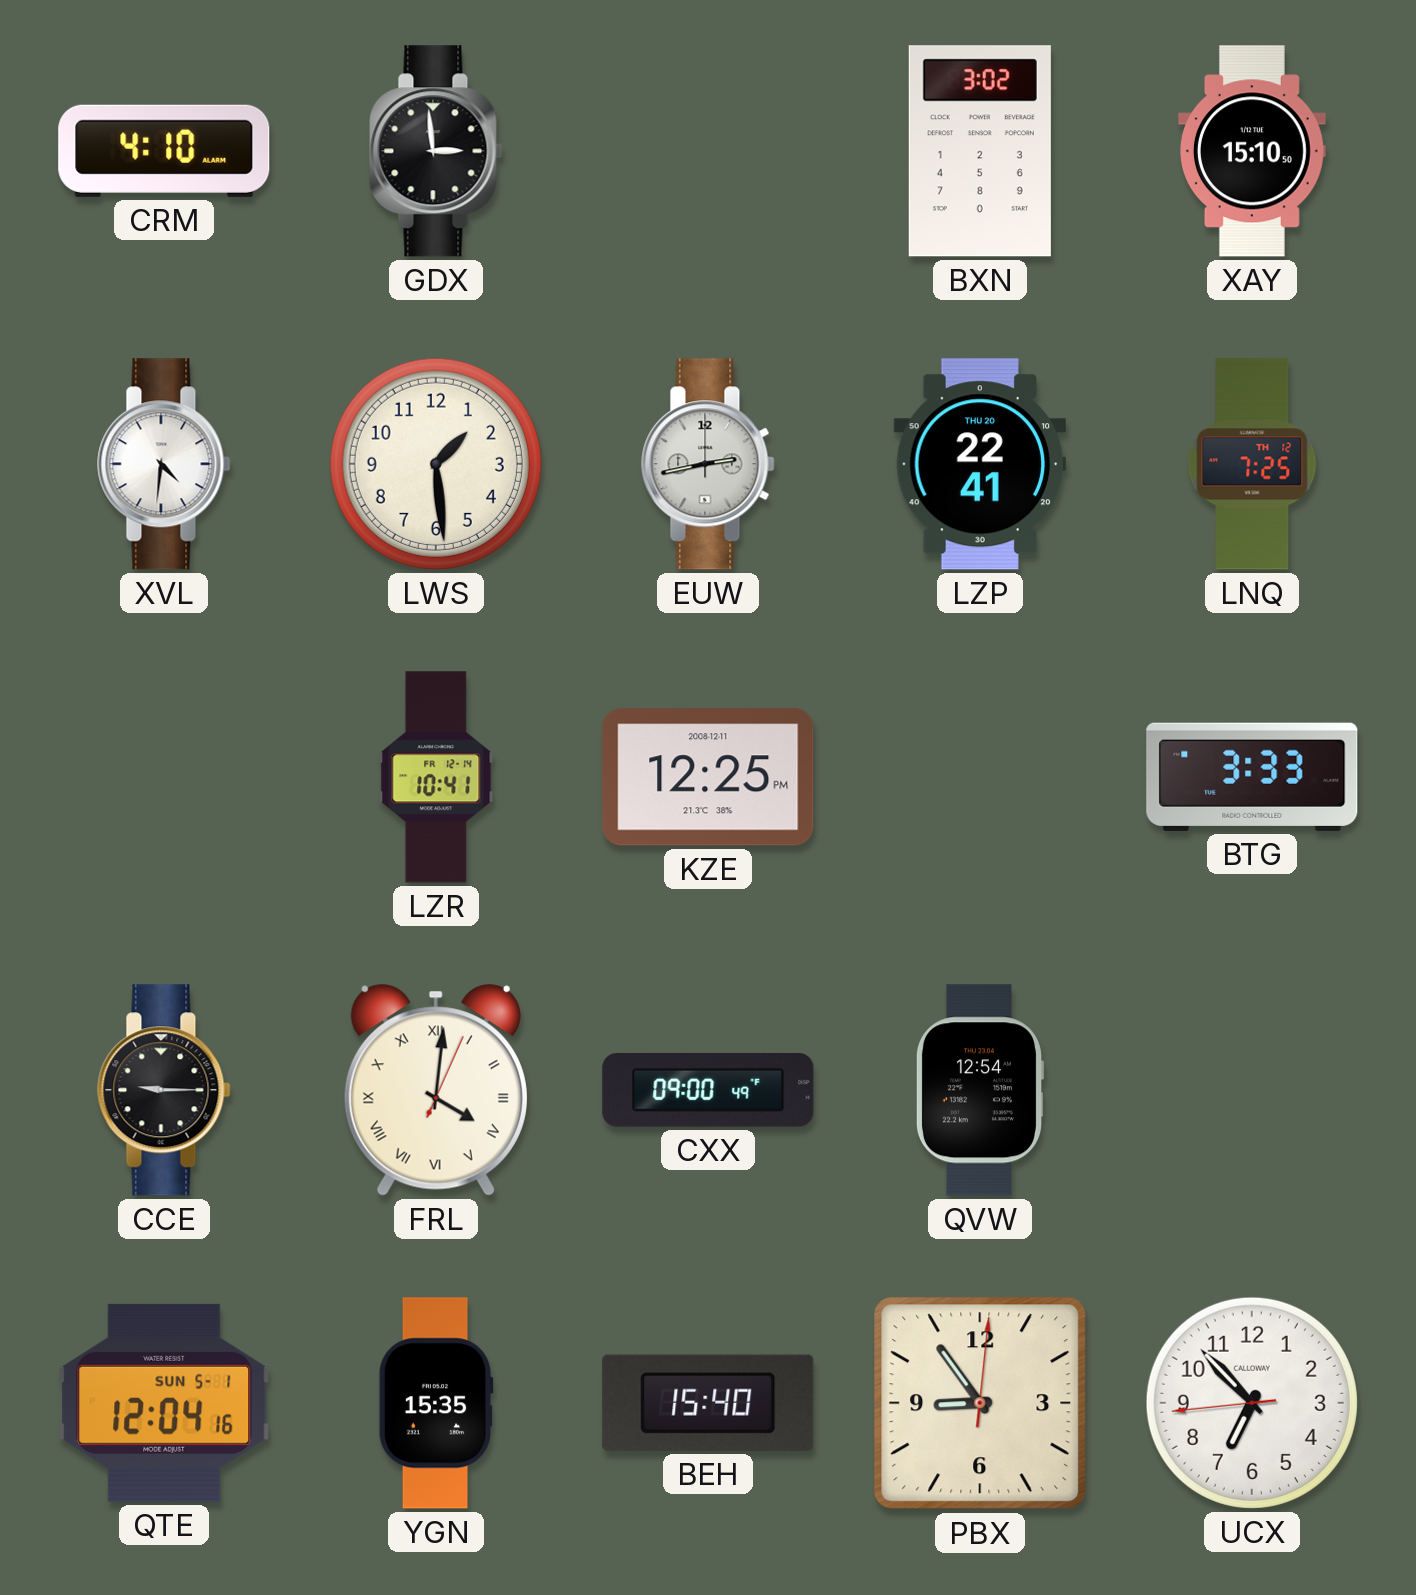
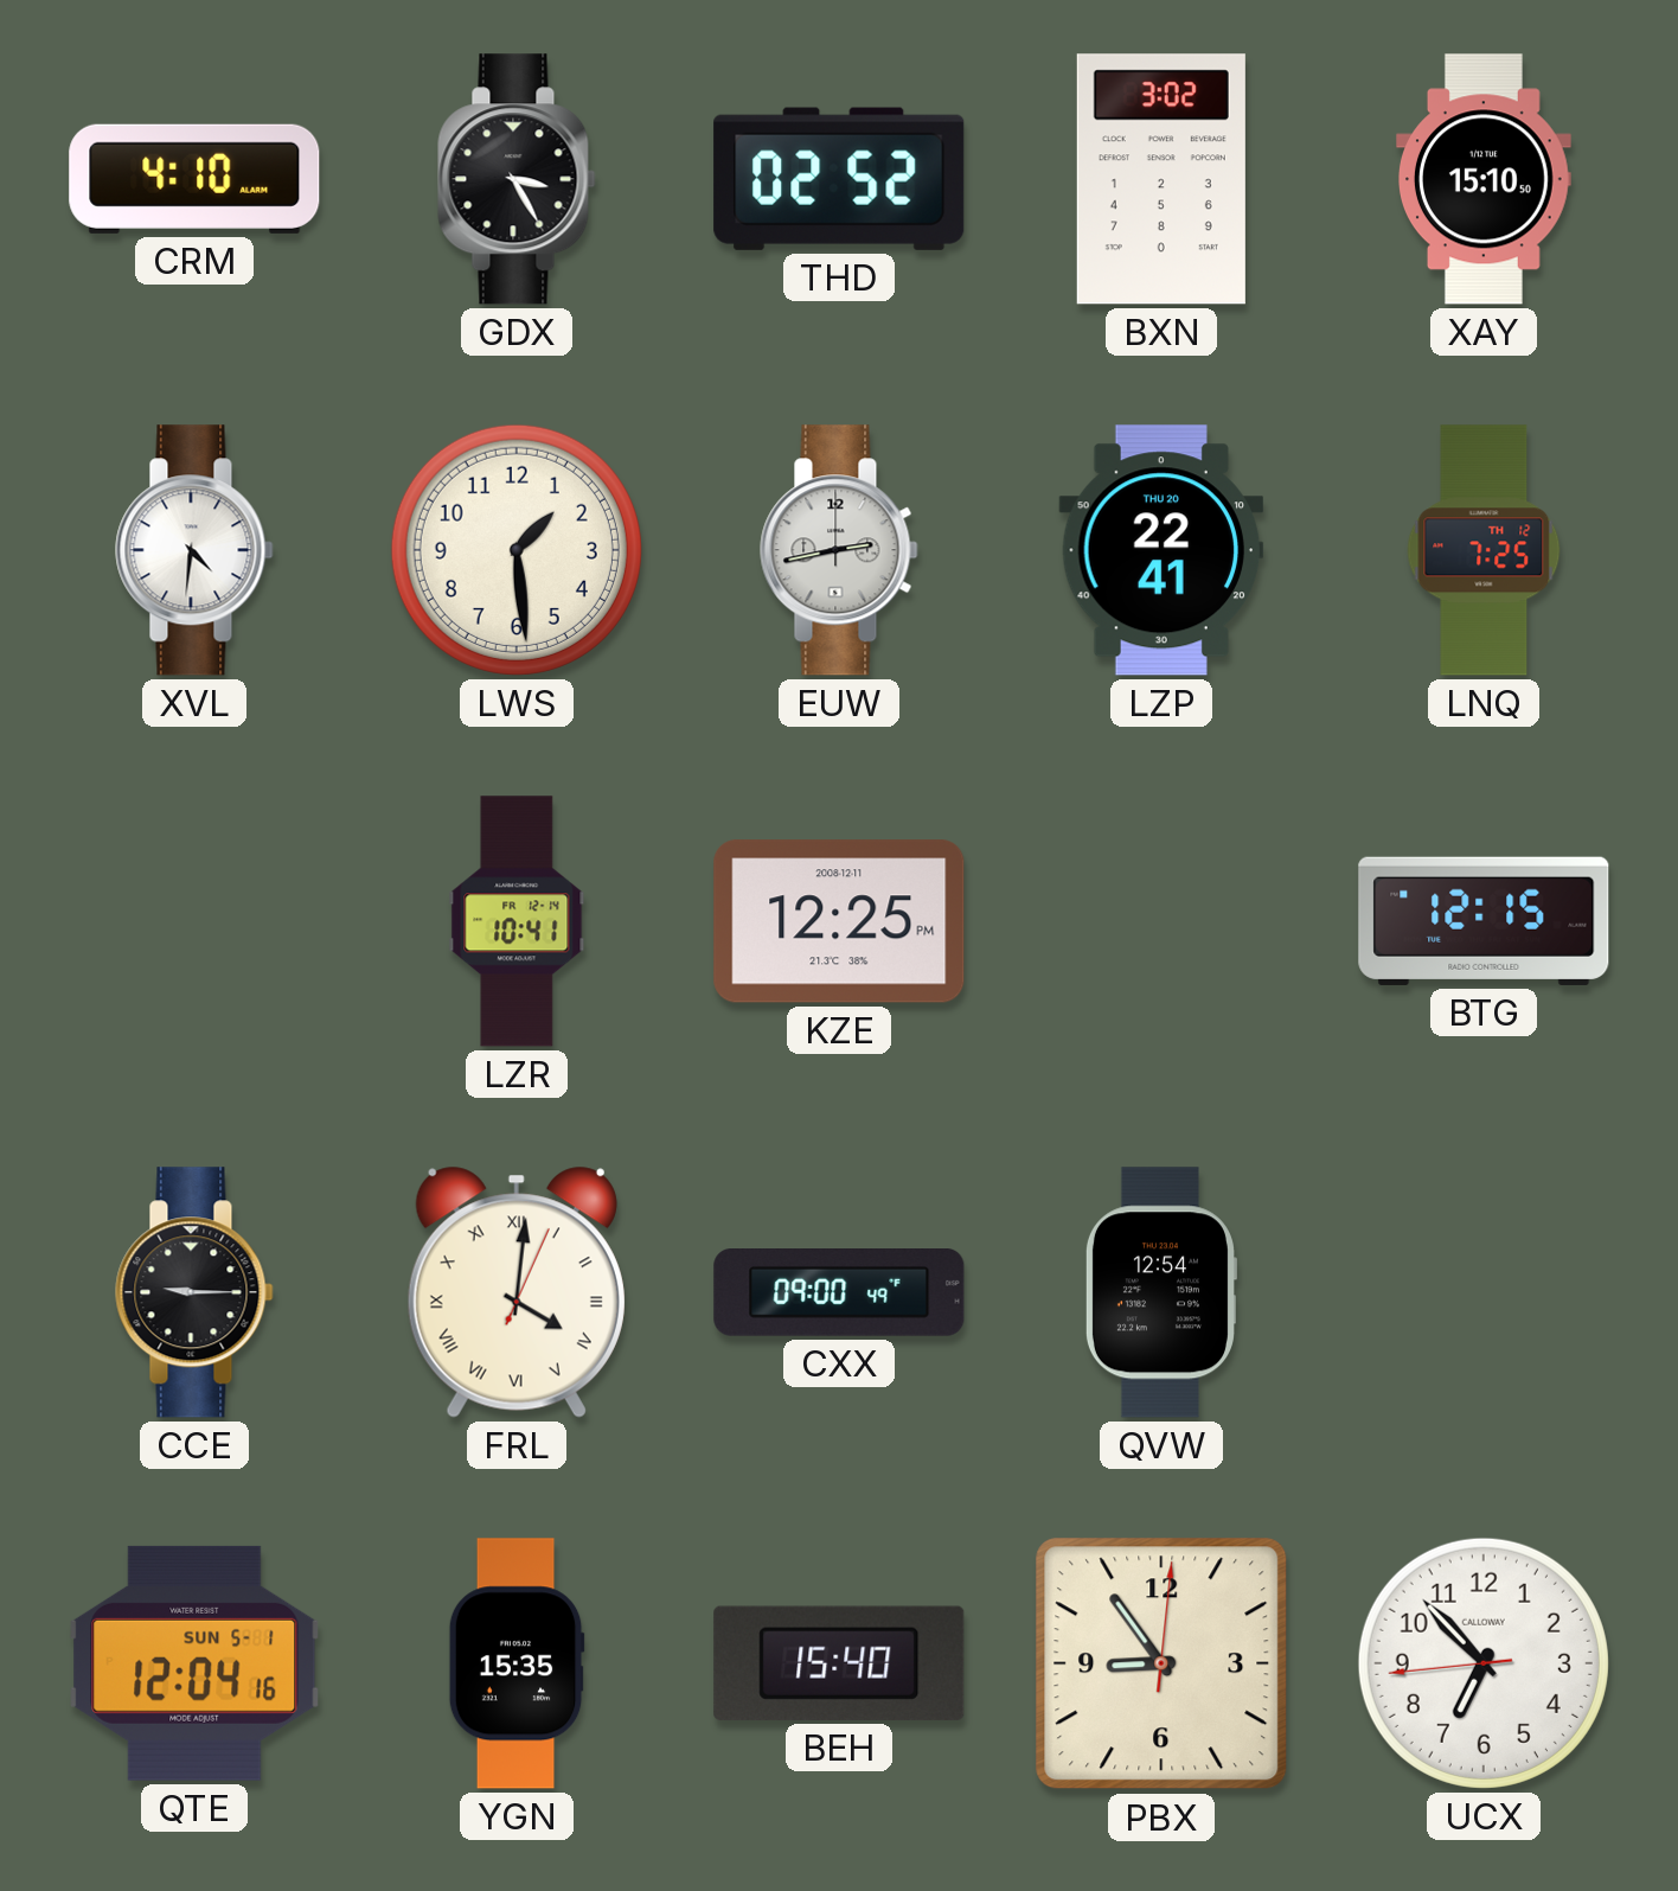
GDX: 2:59 -> 3:25 (517, 179)
THD: none -> 02:52 (839, 179)
BTG: 3:33 -> 12:15 (1484, 921)
